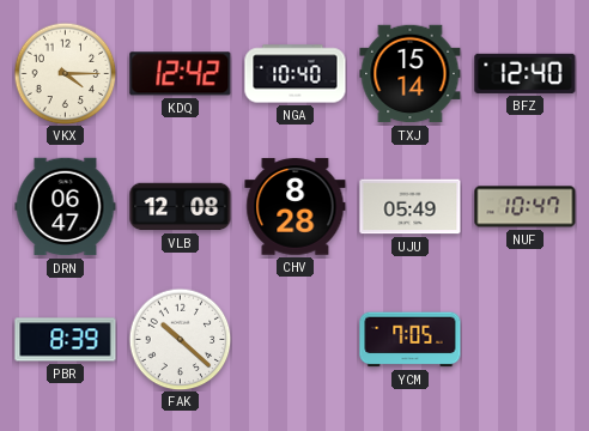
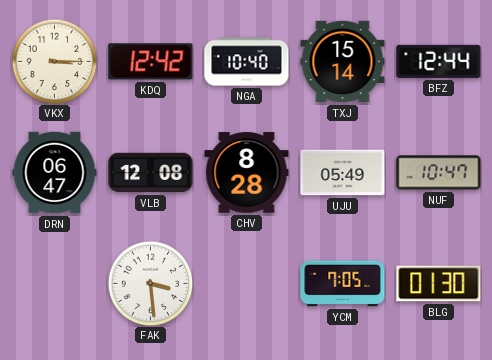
VKX: 4:15 -> 3:15 (54, 61)
BFZ: 12:40 -> 12:44 (439, 61)
PBR: 8:39 -> none (66, 340)
FAK: 10:22 -> 3:29 (150, 283)
BLG: none -> 01:30 (439, 284)
